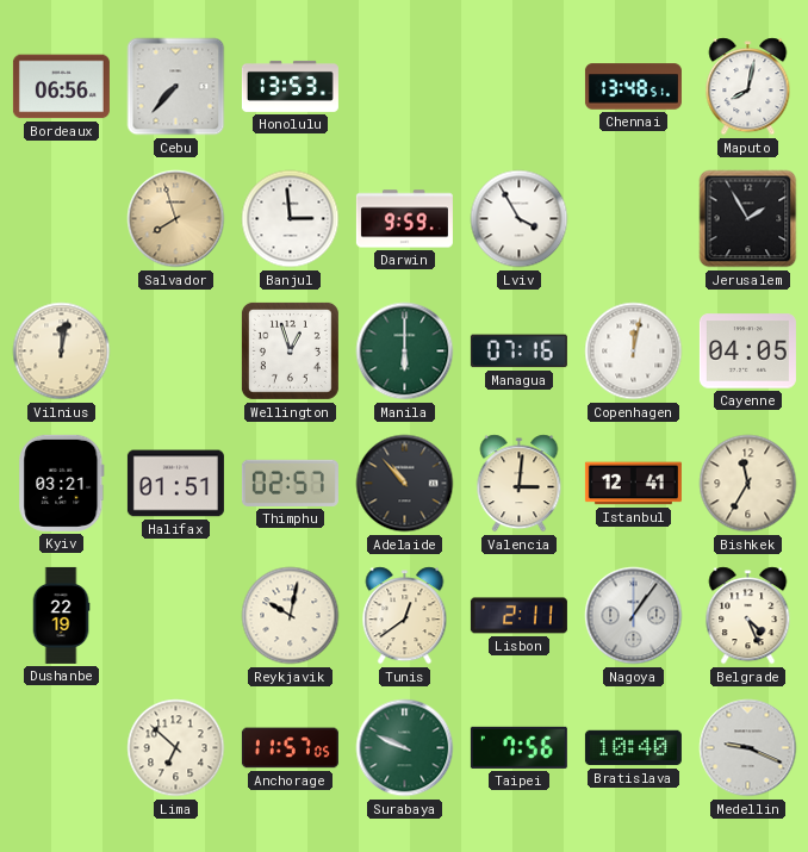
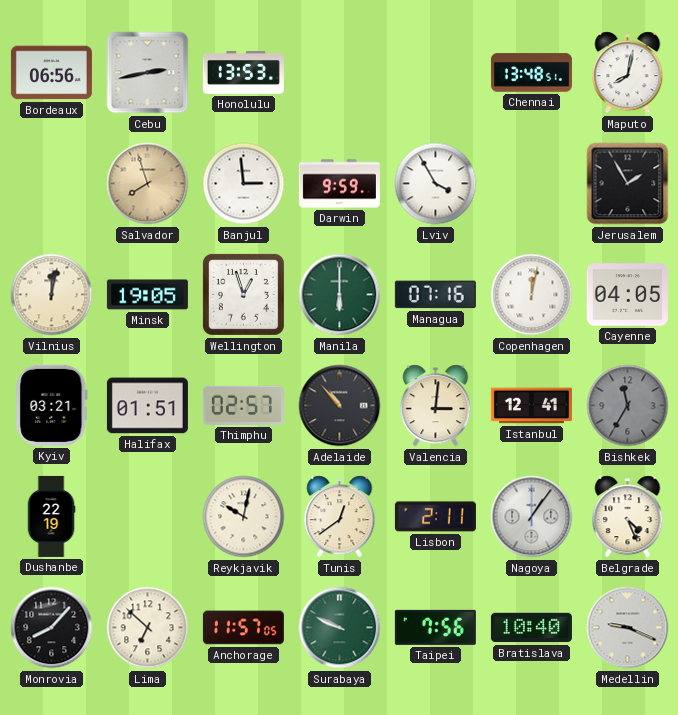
Cebu: 7:37 -> 2:43 (148, 73)
Minsk: none -> 19:05 (147, 295)
Bishkek dial: cream -> grey (628, 406)
Monrovia: none -> 8:07 (52, 628)
